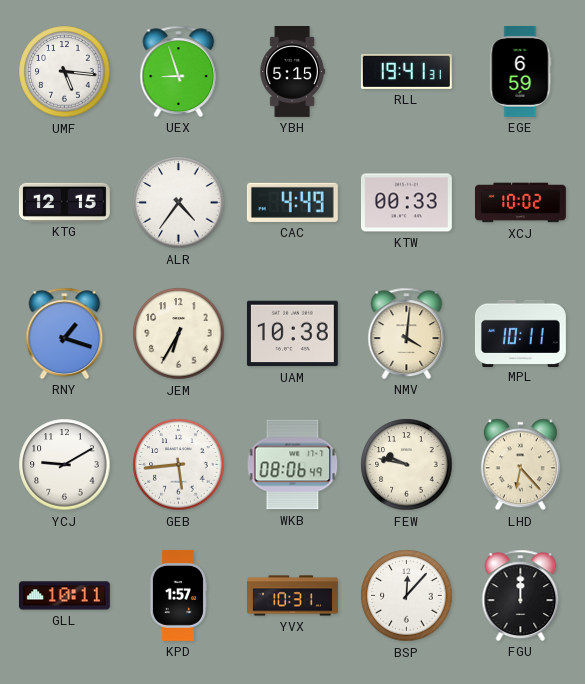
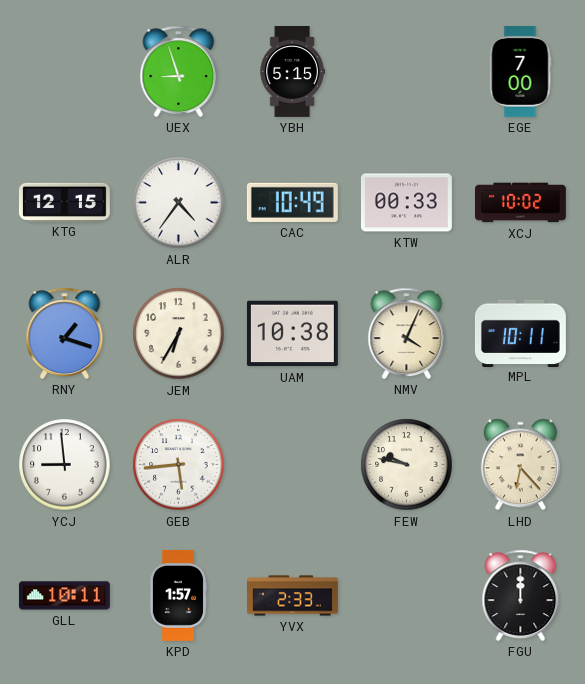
UMF: 5:16 -> none (65, 72)
RLL: 19:41 -> none (406, 71)
EGE: 6:59 -> 7:00 (520, 71)
CAC: 4:49 -> 10:49 (292, 202)
NMV: 4:01 -> 4:04 (407, 333)
YCJ: 9:10 -> 8:59 (65, 465)
WKB: 08:06 -> none (293, 465)
YVX: 10:31 -> 2:33 (293, 596)
BSP: 12:07 -> none (407, 596)
